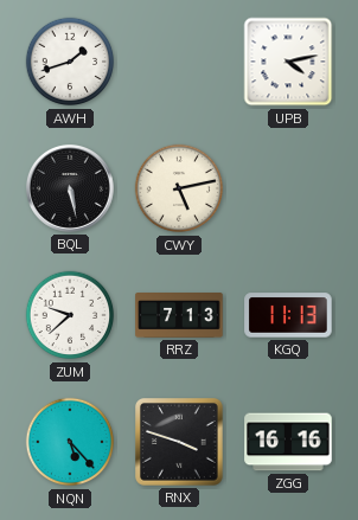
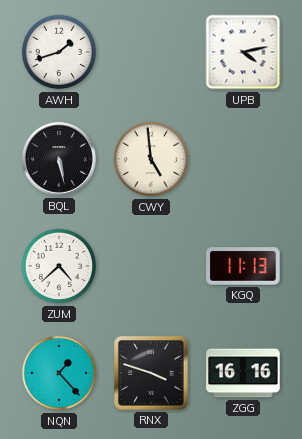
CWY: 5:13 -> 4:59 (151, 159)
ZUM: 9:38 -> 4:38 (59, 266)
RRZ: 7:13 -> none (179, 316)
NQN: 5:23 -> 1:23 (59, 373)
